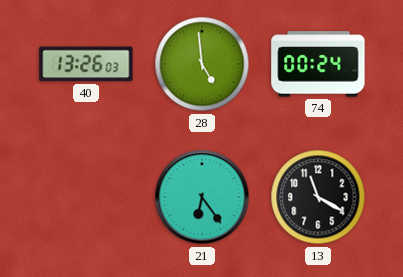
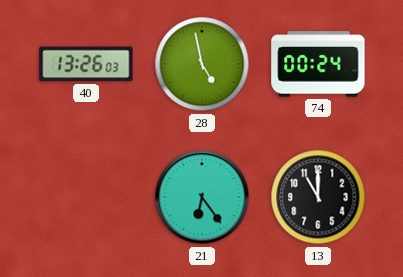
28: 4:59 -> 4:58 (202, 64)
13: 11:20 -> 11:00 (318, 197)
